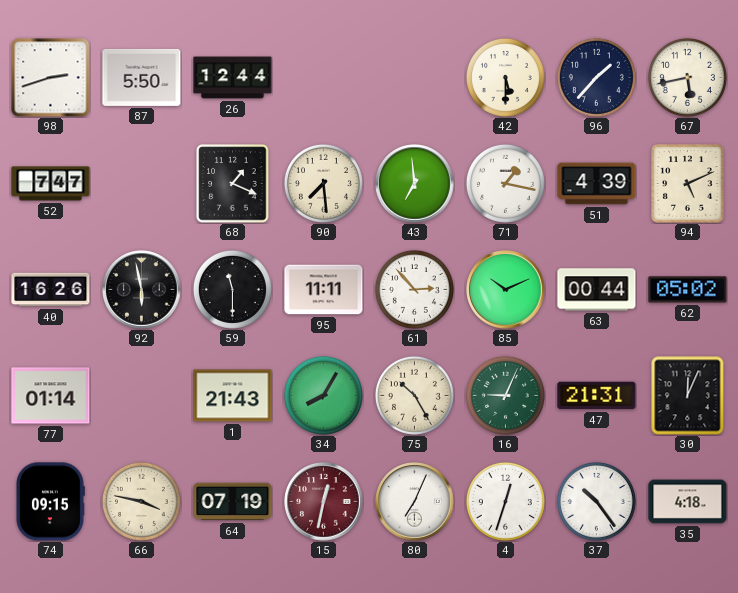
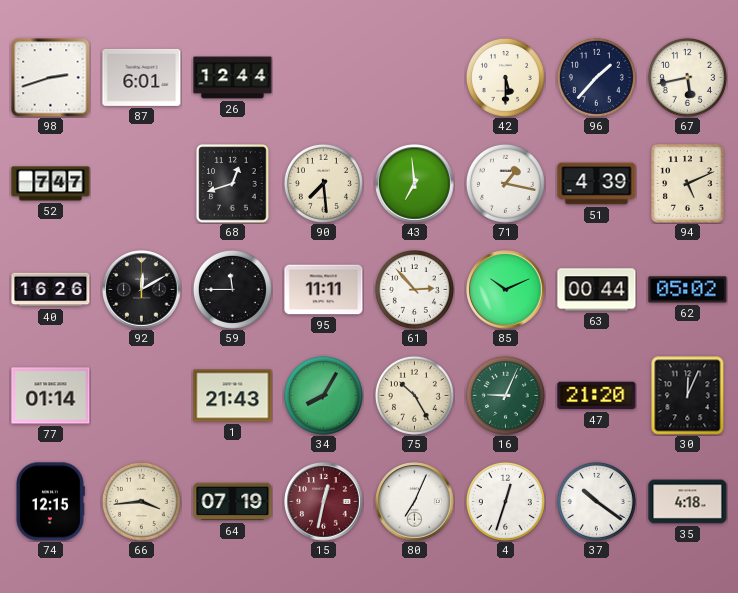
87: 5:50 -> 6:01 (142, 77)
68: 1:19 -> 12:42 (233, 184)
92: 5:58 -> 12:10 (142, 290)
59: 11:30 -> 11:45 (232, 289)
47: 21:31 -> 21:20 (597, 396)
74: 09:15 -> 12:15 (51, 502)
66: 3:47 -> 3:44 (141, 501)
37: 10:24 -> 10:21 (596, 501)
